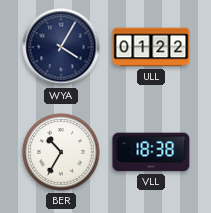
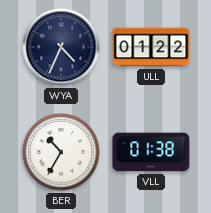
WYA: 4:05 -> 4:34 (61, 47)
VLL: 18:38 -> 01:38 (151, 152)
